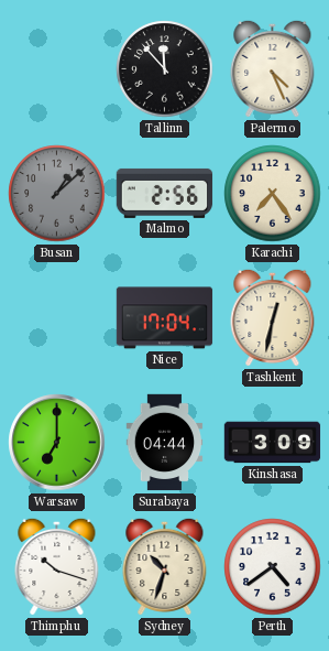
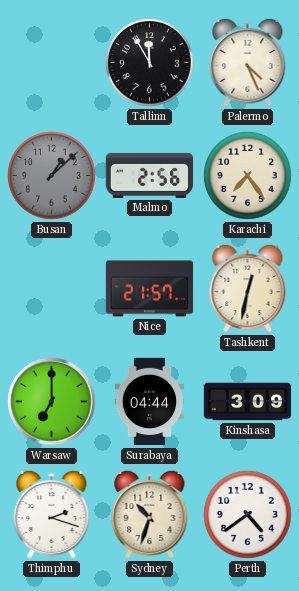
Tallinn: 11:53 -> 11:55 (150, 63)
Nice: 17:04 -> 21:57 (150, 289)
Thimphu: 10:18 -> 2:18 (52, 514)
